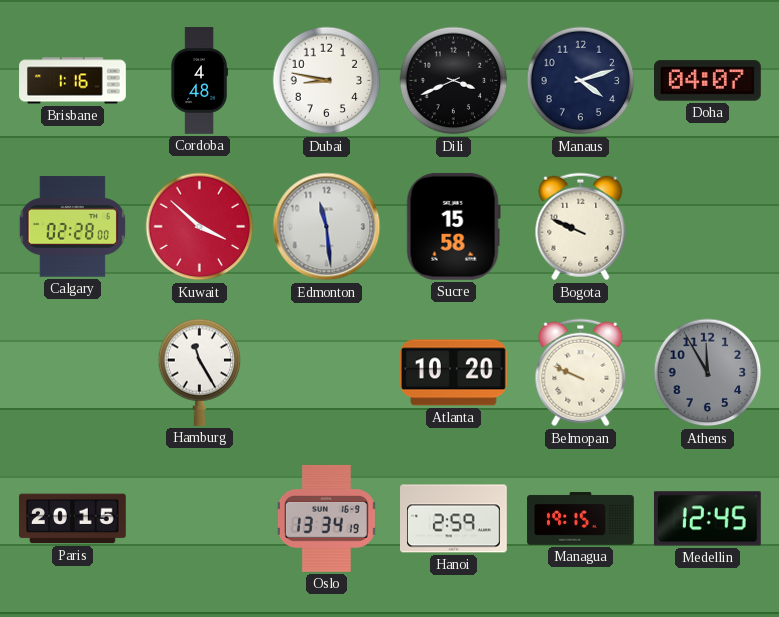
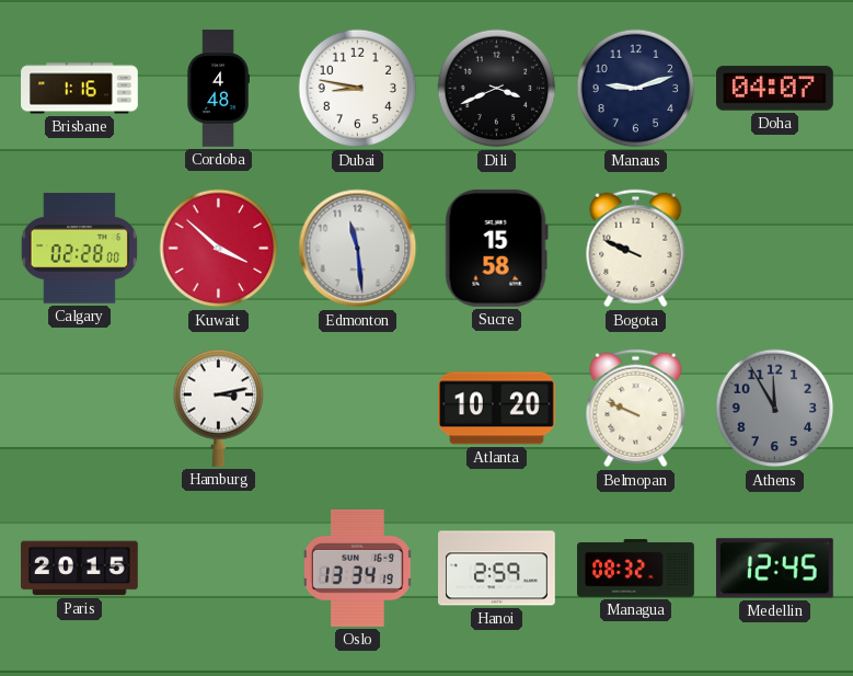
Manaus: 4:12 -> 9:12 (636, 89)
Hamburg: 11:25 -> 3:13 (219, 408)
Managua: 19:15 -> 08:32 (636, 569)
